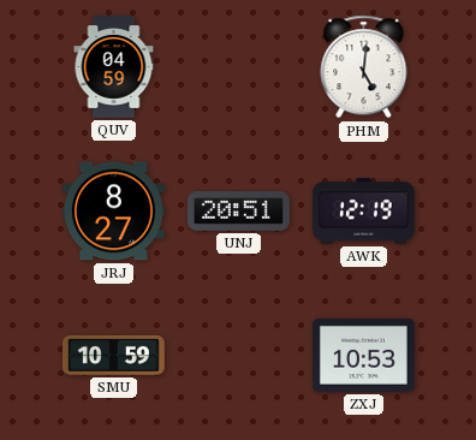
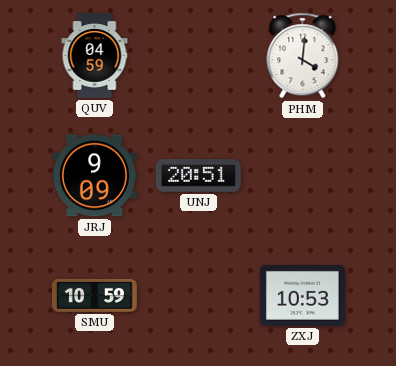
PHM: 5:01 -> 4:01 (303, 56)
JRJ: 8:27 -> 9:09 (94, 176)
AWK: 12:19 -> none (364, 212)
